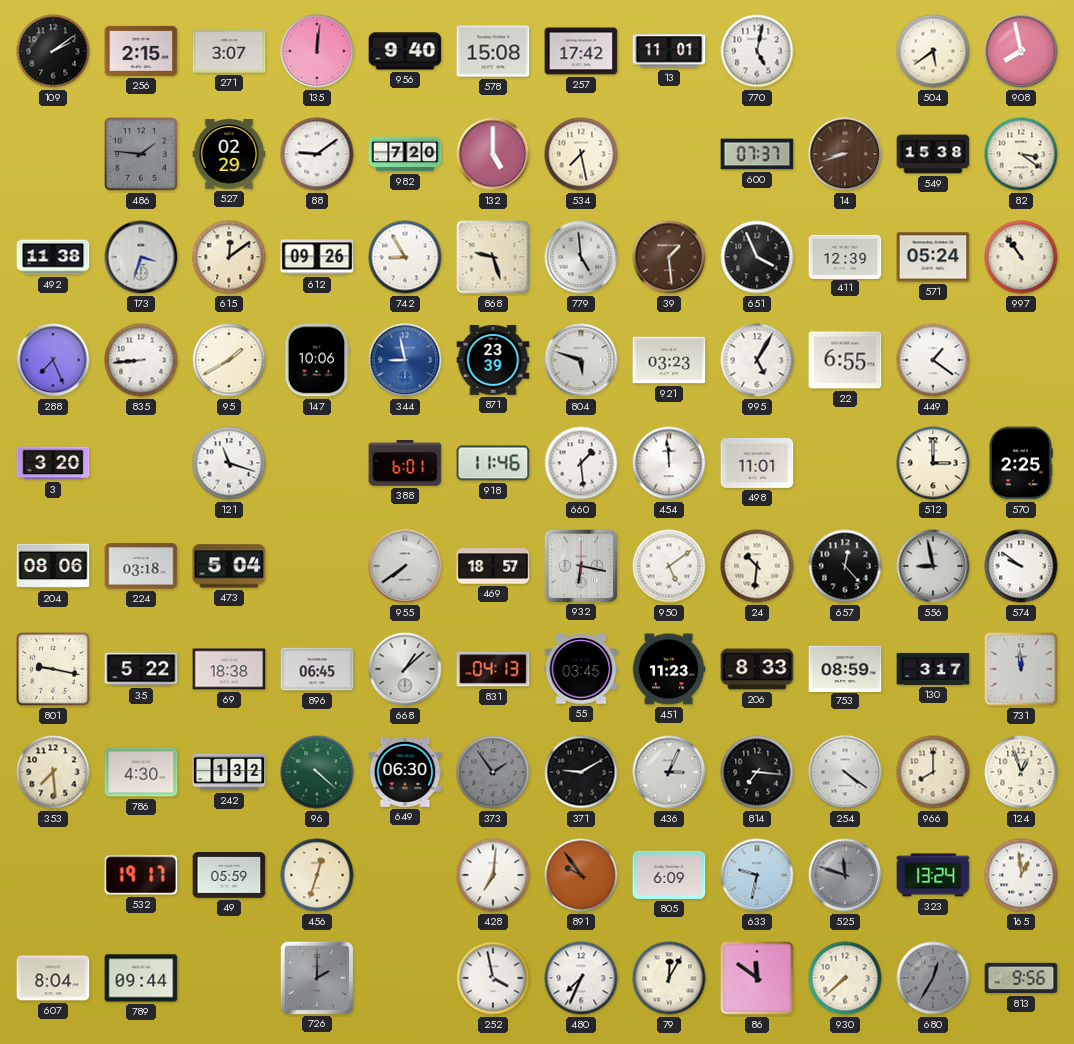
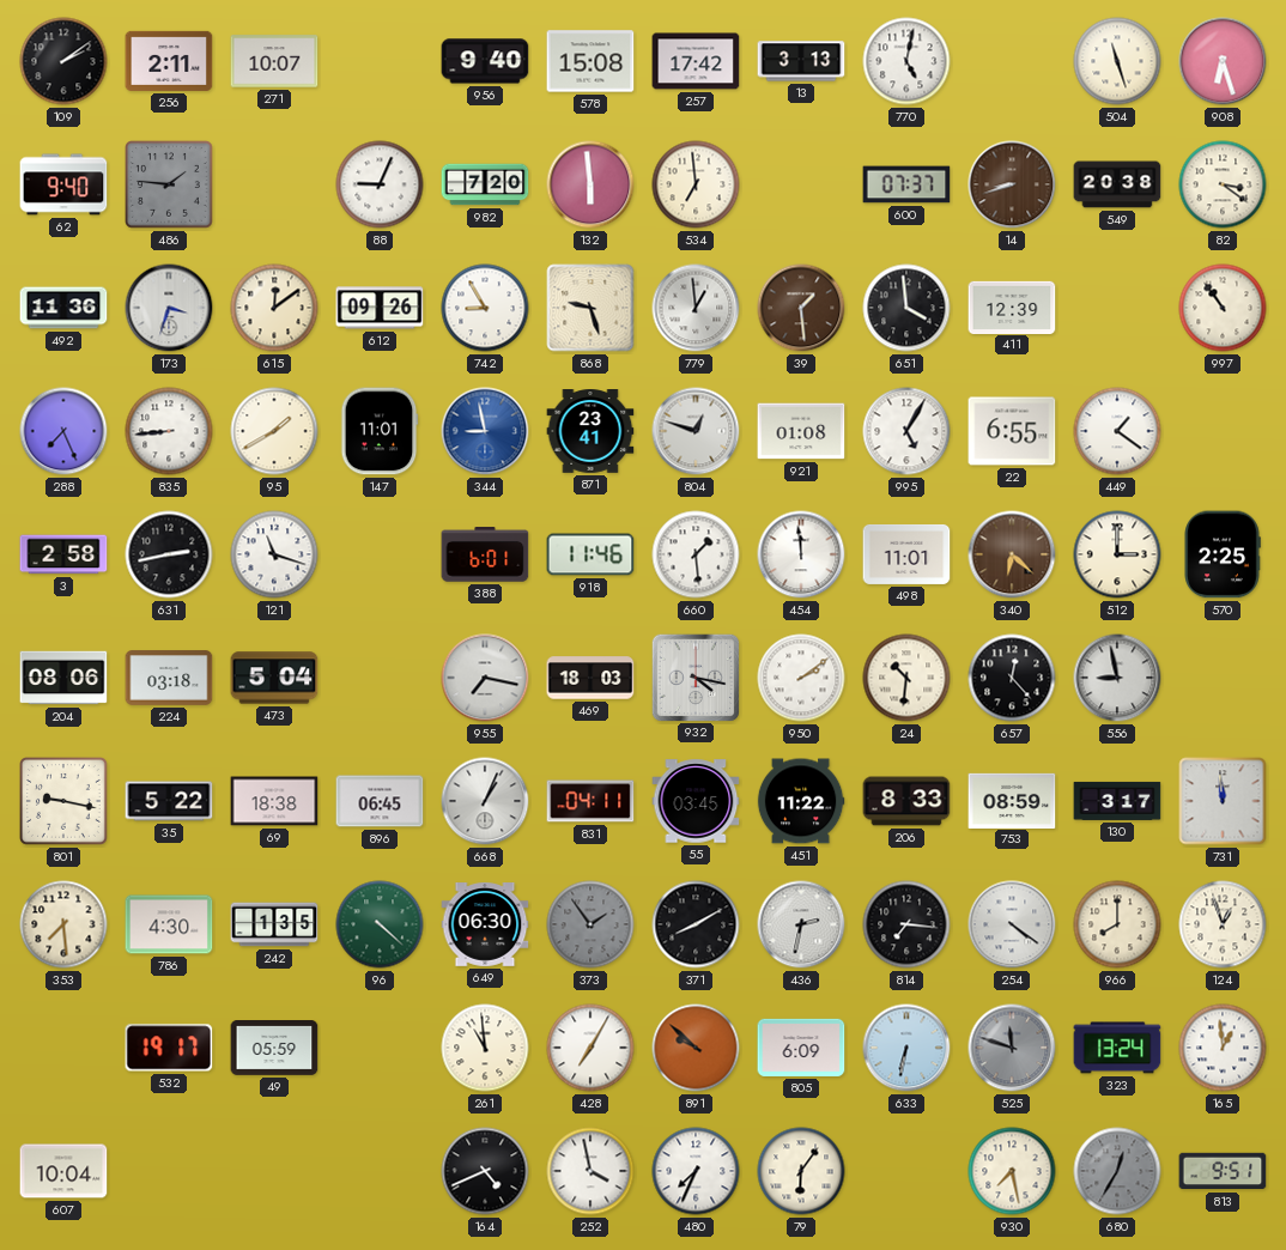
256: 2:15 -> 2:11 (169, 61)
271: 3:07 -> 10:07 (274, 61)
135: 12:01 -> none (317, 51)
13: 11:01 -> 3:13 (801, 61)
504: 5:39 -> 11:27 (1117, 61)
908: 7:58 -> 6:27 (1223, 61)
62: none -> 9:40 (63, 184)
527: 02:29 -> none (229, 154)
88: 9:09 -> 9:04 (380, 184)
132: 5:00 -> 5:59 (590, 184)
534: 7:28 -> 6:59 (696, 184)
549: 15:38 -> 20:38 (1117, 184)
492: 11:38 -> 11:36 (63, 308)
779: 4:59 -> 12:59 (696, 308)
651: 3:56 -> 3:59 (906, 308)
571: 05:24 -> none (933, 257)
147: 10:06 -> 11:01 (380, 431)
871: 23:39 -> 23:41 (590, 432)
804: 5:48 -> 12:48 (696, 431)
921: 03:23 -> 01:08 (801, 431)
3: 3:20 -> 2:58 (63, 554)
631: none -> 2:43 (169, 554)
340: none -> 6:22 (1012, 554)
955: 7:39 -> 7:17 (485, 678)
469: 18:57 -> 18:03 (590, 678)
932: 6:17 -> 4:17 (694, 676)
950: 5:09 -> 2:09 (801, 678)
574: 9:51 -> none (1021, 566)
668: 1:08 -> 1:04 (485, 801)
831: 04:13 -> 04:11 (590, 801)
451: 11:23 -> 11:22 (801, 801)
242: 1:32 -> 1:35 (274, 924)
371: 9:10 -> 8:10 (696, 924)
436: 3:04 -> 2:32 (801, 924)
456: 12:33 -> none (317, 875)
261: none -> 10:59 (485, 1048)
428: 7:01 -> 7:05 (590, 1048)
891: 9:54 -> 9:52 (696, 1048)
633: 9:32 -> 6:32 (906, 1048)
607: 8:04 -> 10:04 (63, 1171)
789: 09:44 -> none (141, 978)
726: 2:00 -> none (316, 977)
164: none -> 4:41 (485, 1171)
79: 12:05 -> 6:06 (801, 1171)
86: 11:51 -> none (757, 978)
930: 7:38 -> 7:28 (1012, 1171)
813: 9:56 -> 9:51 (1223, 1171)
